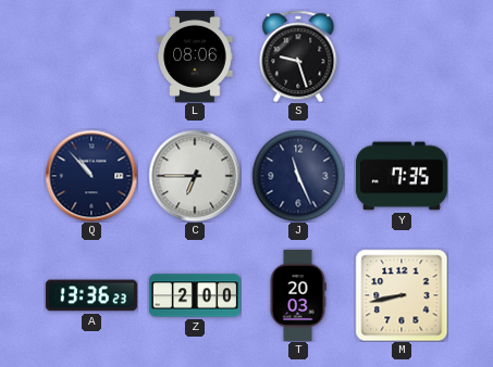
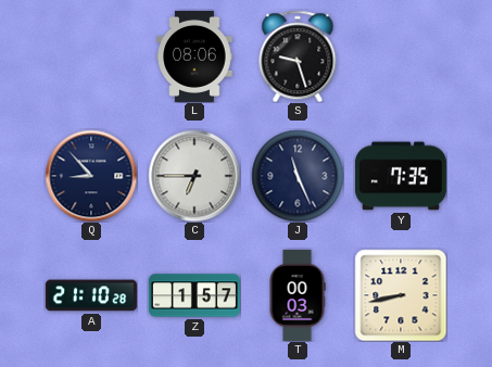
Q: 10:53 -> 8:53 (91, 176)
A: 13:36 -> 21:10 (91, 295)
Z: 2:00 -> 1:57 (194, 295)
T: 20:03 -> 00:03 (298, 295)
